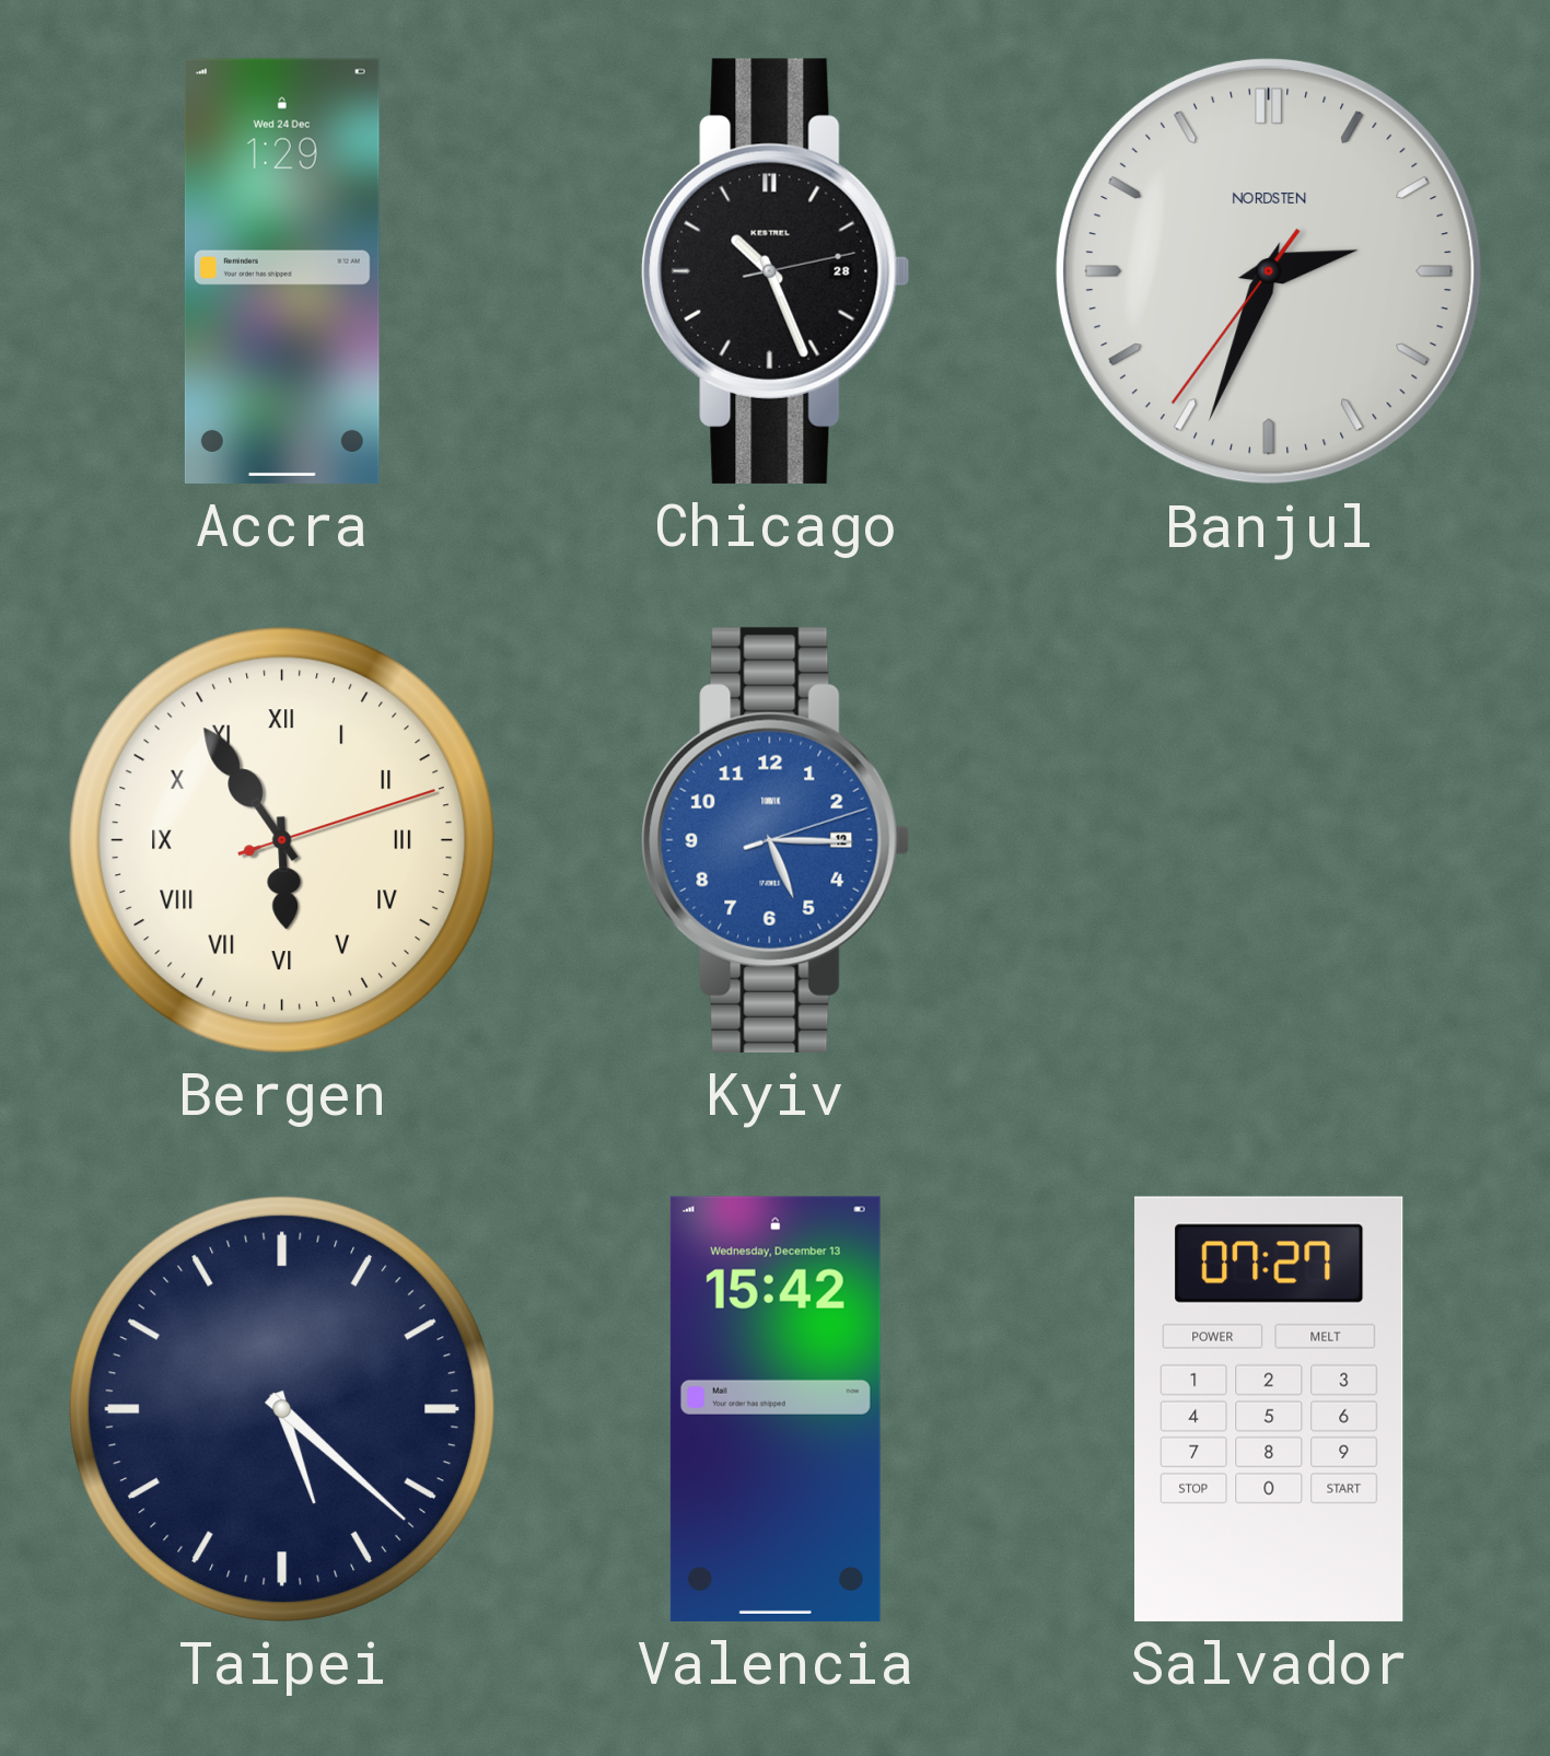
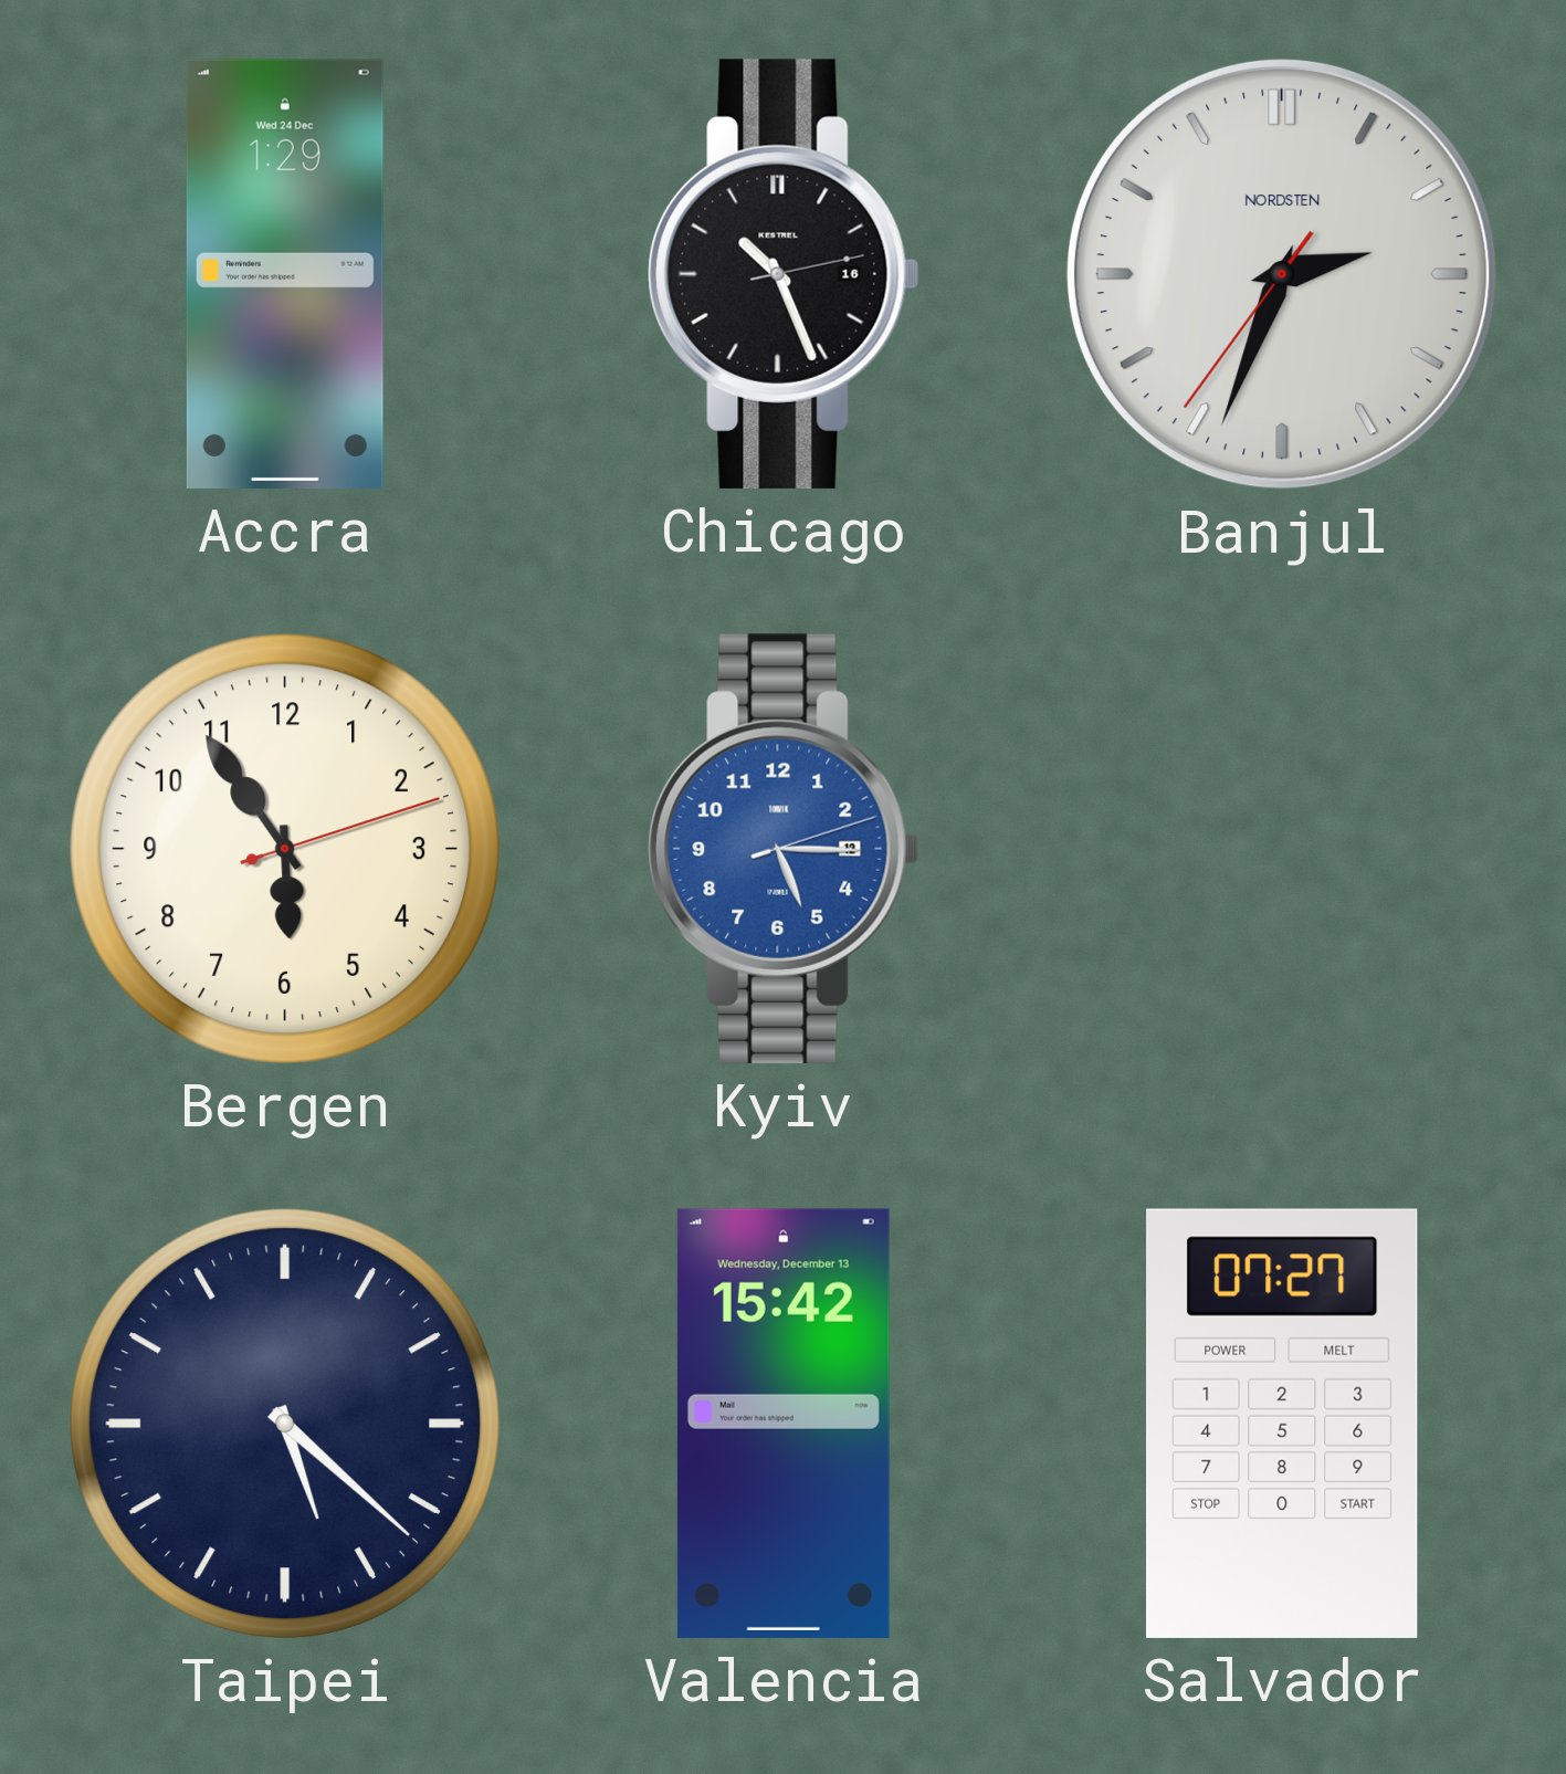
Chicago date: 28 -> 16 (784, 274)
Bergen numerals: Roman -> Arabic (285, 849)
